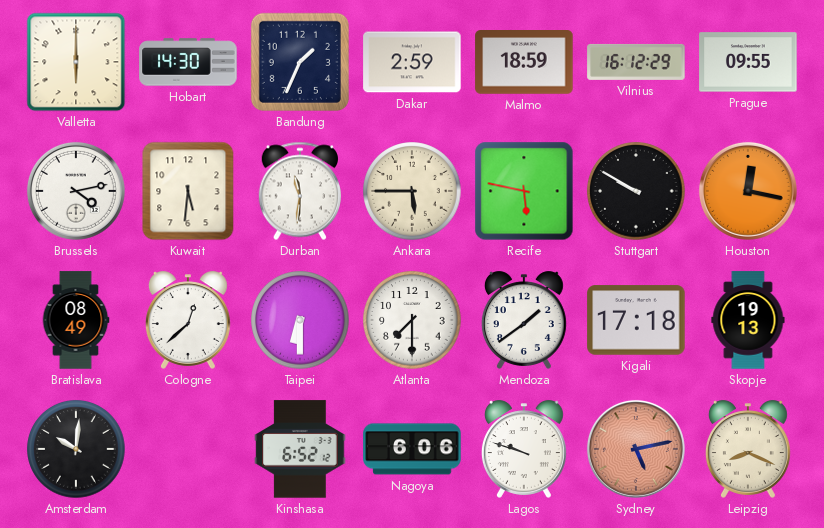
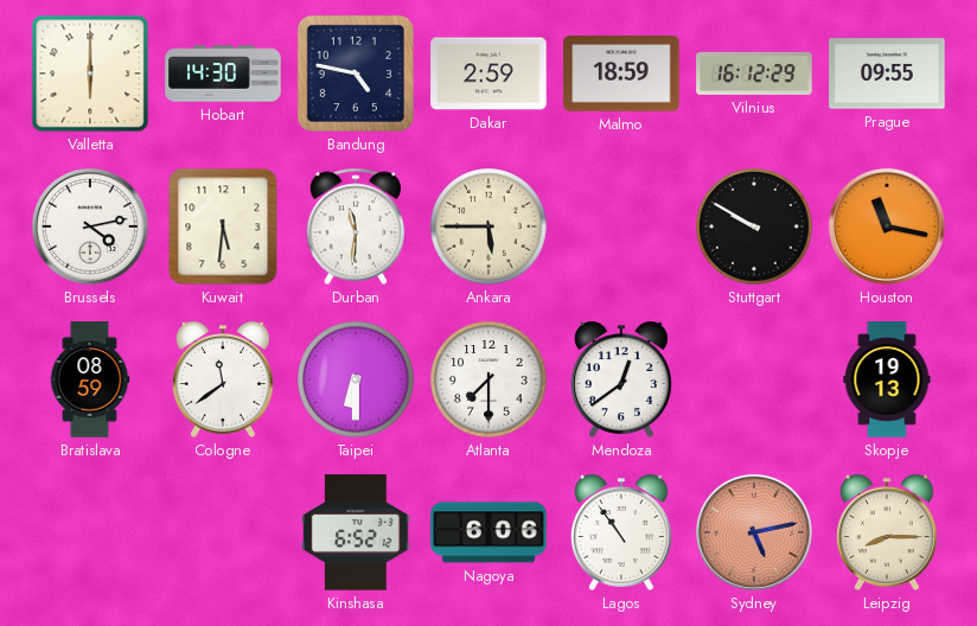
Bandung: 1:34 -> 4:47 (356, 74)
Recife: 5:47 -> none (524, 191)
Houston: 12:17 -> 11:17 (887, 226)
Bratislava: 08:49 -> 08:59 (90, 379)
Cologne: 12:38 -> 11:39 (223, 379)
Mendoza: 1:39 -> 12:39 (621, 379)
Kigali: 17:18 -> none (636, 320)
Amsterdam: 10:01 -> none (76, 449)
Lagos: 9:48 -> 10:54 (621, 532)
Leipzig: 8:19 -> 8:15 (887, 532)
